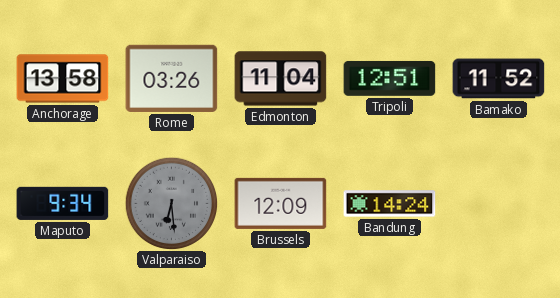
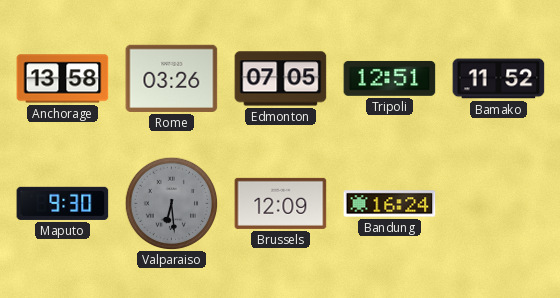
Edmonton: 11:04 -> 07:05 (281, 79)
Maputo: 9:34 -> 9:30 (63, 203)
Bandung: 14:24 -> 16:24 (390, 204)
